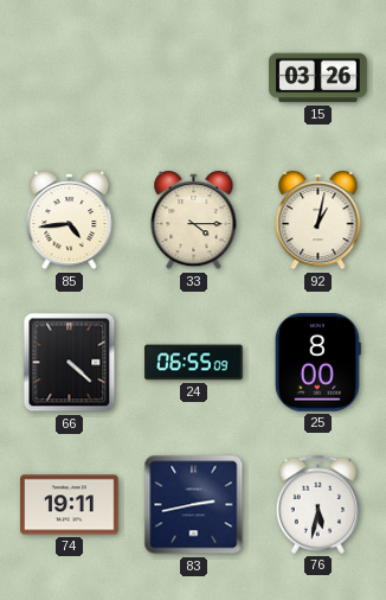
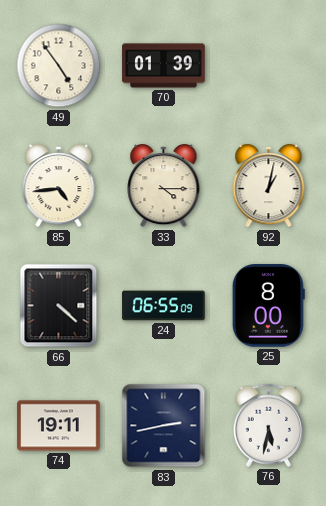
49: none -> 4:54 (59, 66)
70: none -> 01:39 (164, 66)
15: 03:26 -> none (319, 78)
